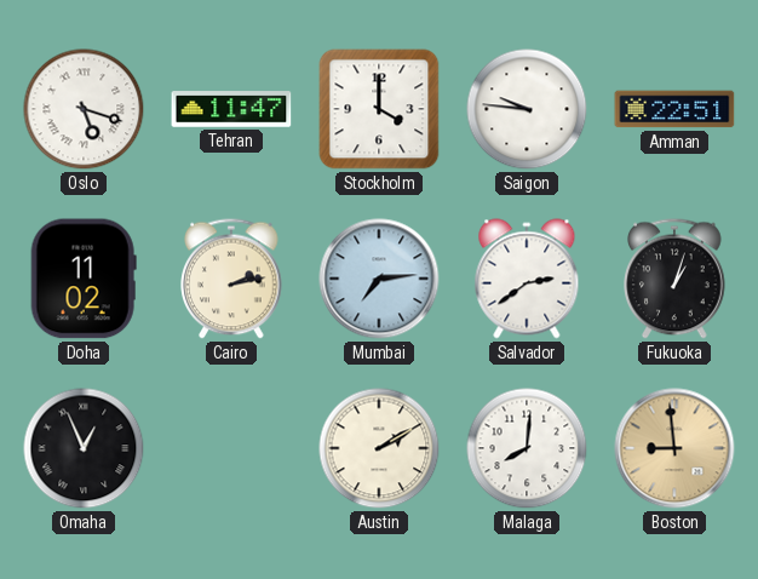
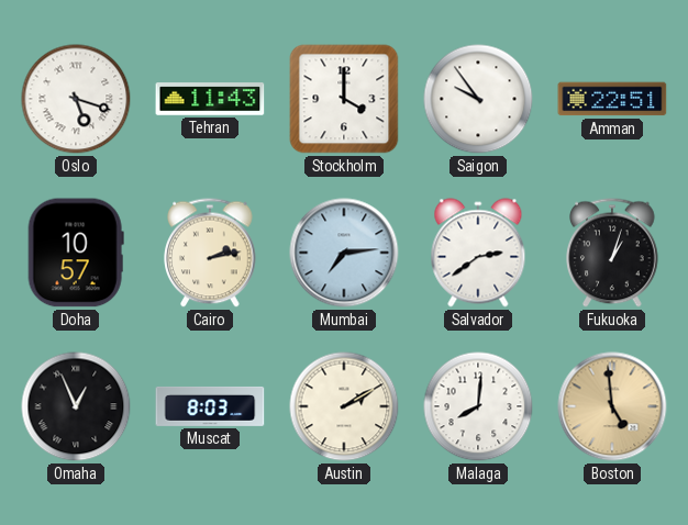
Tehran: 11:47 -> 11:43 (210, 99)
Saigon: 9:46 -> 9:54 (478, 99)
Doha: 11:02 -> 10:57 (76, 253)
Muscat: none -> 8:03 (210, 406)
Boston: 8:59 -> 4:59 (612, 406)
